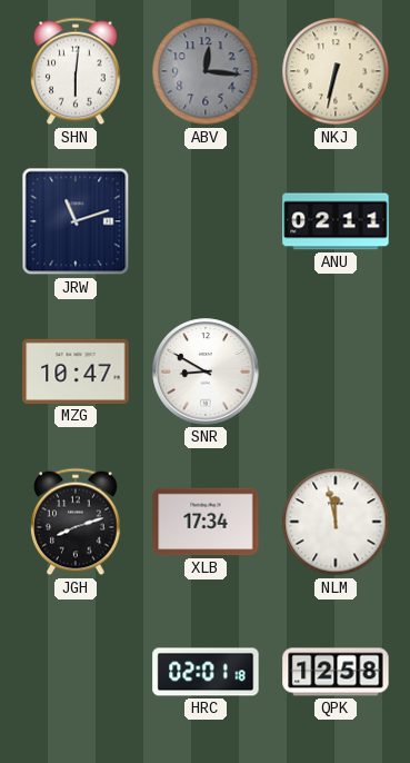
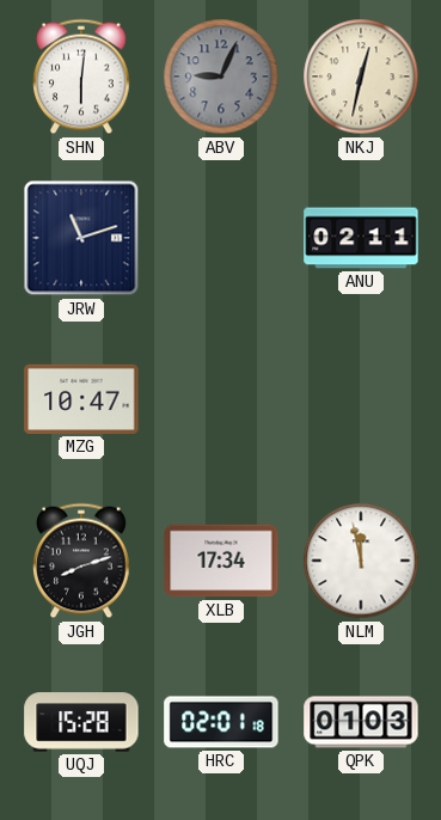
ABV: 12:16 -> 9:04 (221, 77)
NKJ: 6:32 -> 12:32 (361, 77)
SNR: 8:50 -> none (206, 371)
UQJ: none -> 15:28 (81, 722)
QPK: 12:58 -> 01:03 (361, 722)
